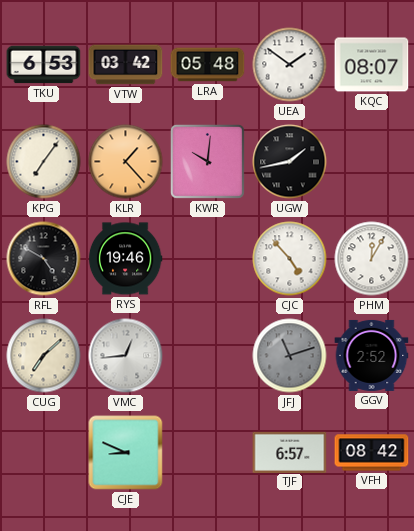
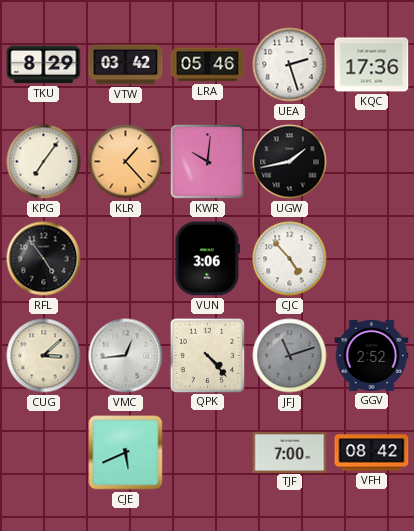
TKU: 6:53 -> 8:29 (44, 65)
LRA: 05:48 -> 05:46 (208, 65)
UEA: 1:51 -> 2:27 (290, 65)
KQC: 08:07 -> 17:36 (372, 65)
RFL: 4:50 -> 4:54 (44, 259)
RYS: 19:46 -> none (125, 259)
VUN: none -> 3:06 (208, 259)
PHM: 12:05 -> none (372, 259)
CUG: 7:08 -> 3:08 (44, 356)
QPK: none -> 4:23 (207, 355)
CJE: 8:49 -> 5:41 (126, 453)
TJF: 6:57 -> 7:00 (290, 452)
